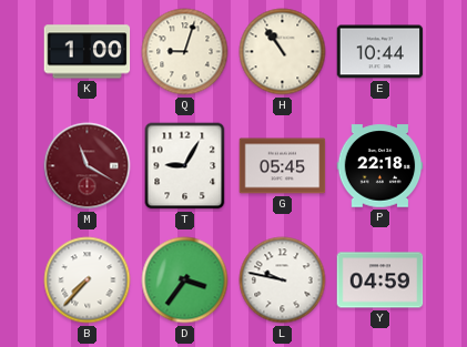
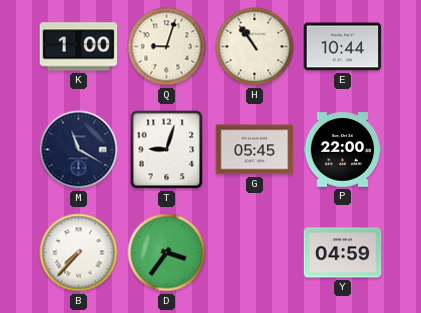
M dial: burgundy -> navy (79, 150)
T: 9:05 -> 9:03 (167, 150)
P: 22:18 -> 22:00 (343, 150)
L: 9:47 -> none (283, 280)
